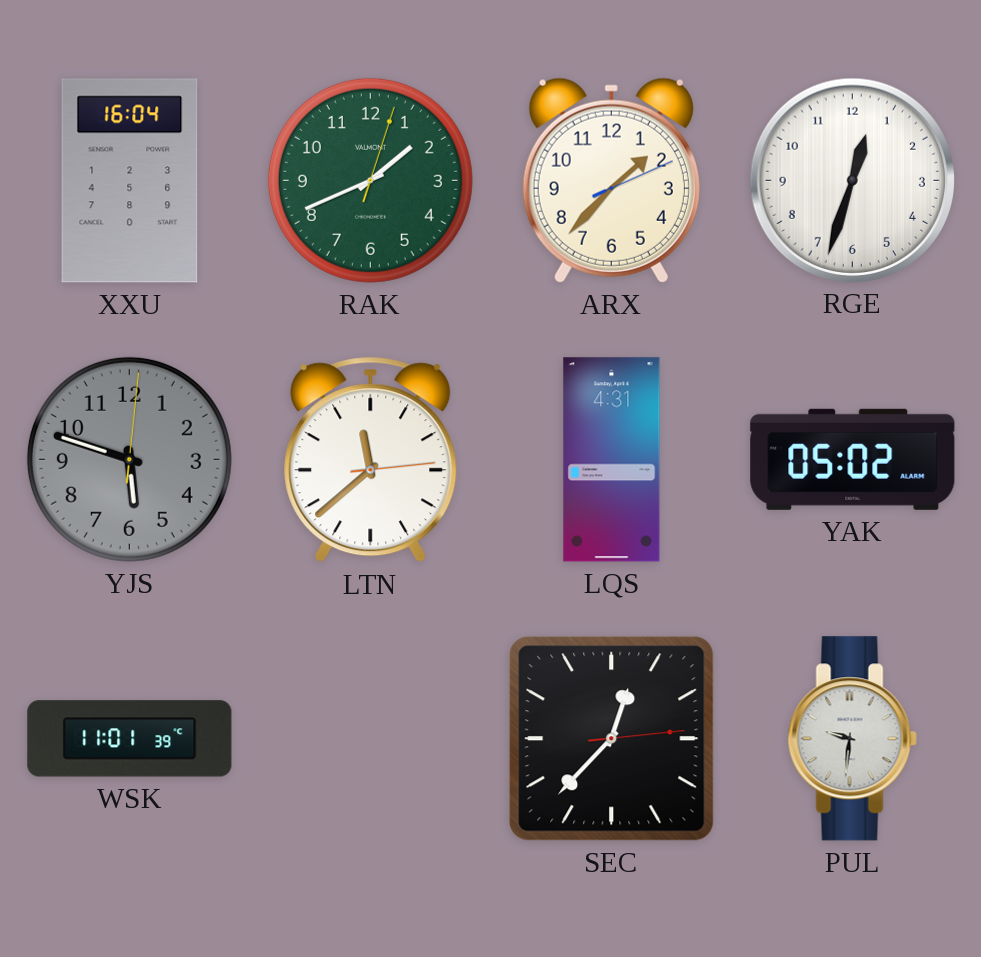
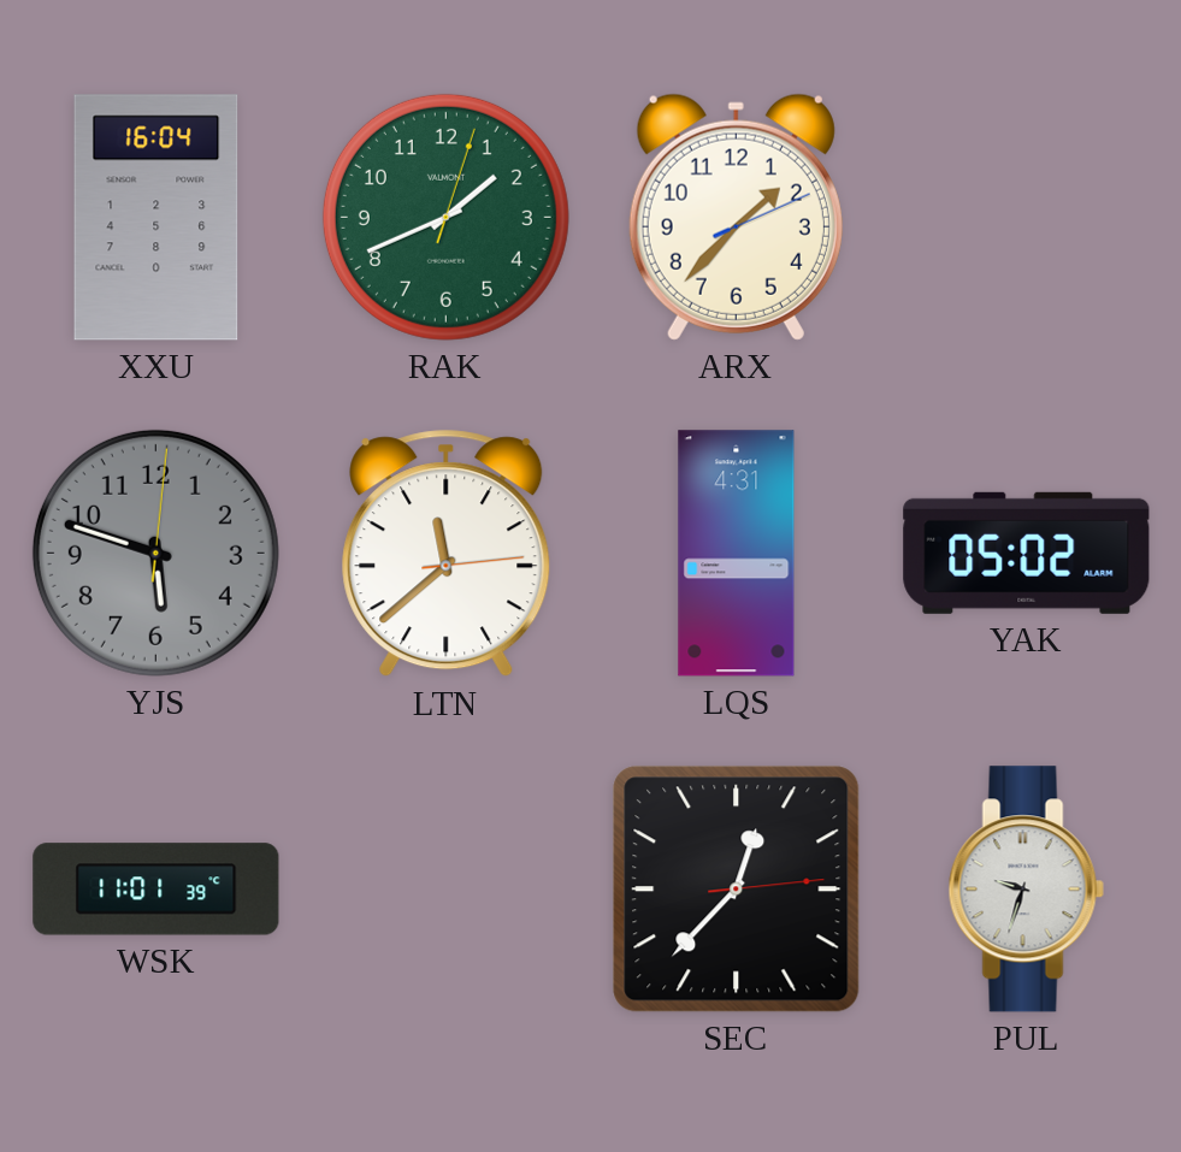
RGE: 12:33 -> none (852, 180)
PUL: 9:31 -> 9:33 (1026, 890)
